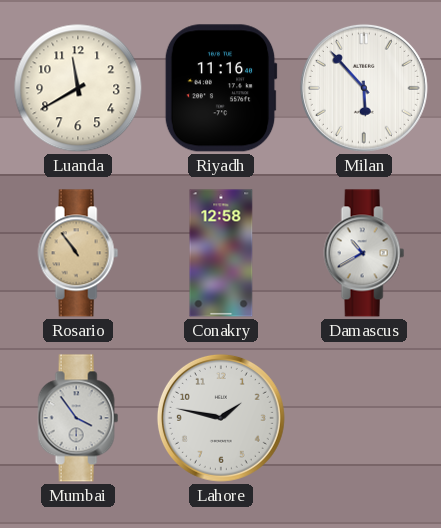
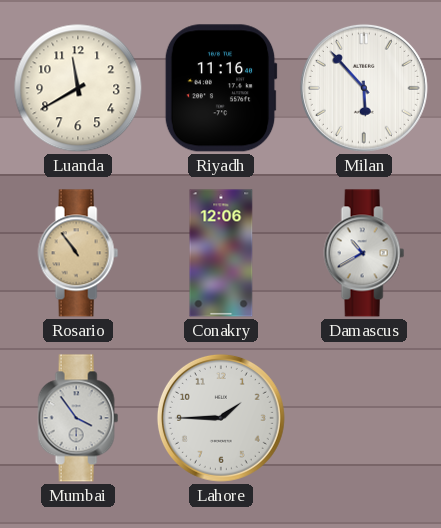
Conakry: 12:58 -> 12:06 (221, 253)
Lahore: 1:47 -> 1:45 (221, 418)
